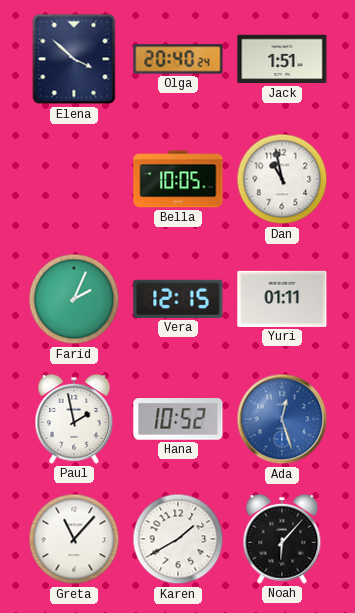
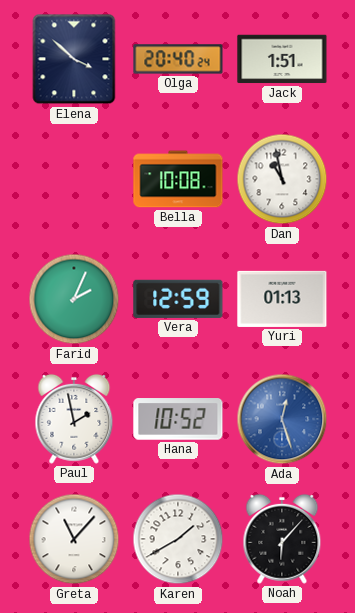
Bella: 10:05 -> 10:08 (178, 179)
Vera: 12:15 -> 12:59 (178, 299)
Yuri: 01:11 -> 01:13 (282, 299)
